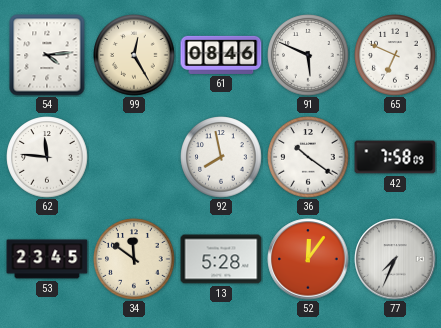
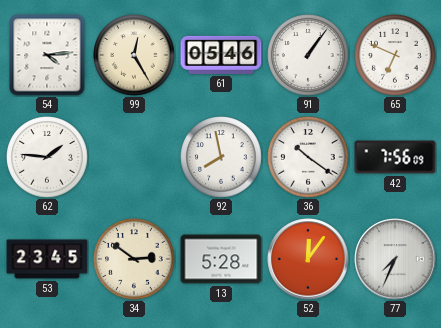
61: 08:46 -> 05:46 (221, 55)
91: 5:49 -> 1:06 (308, 55)
62: 11:46 -> 1:46 (47, 157)
42: 7:58 -> 7:56 (395, 157)
34: 11:51 -> 2:51 (134, 259)
